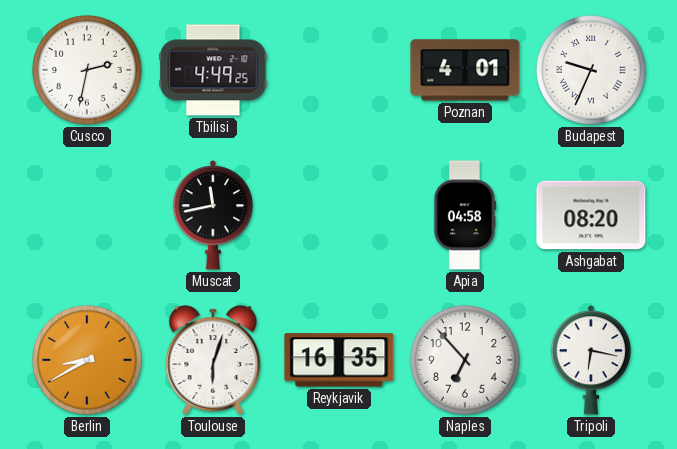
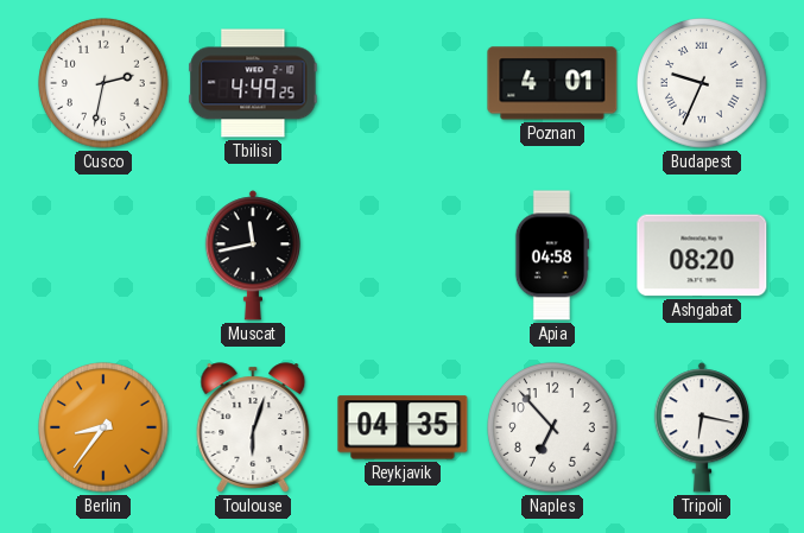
Berlin: 8:40 -> 8:36 (103, 427)
Reykjavik: 16:35 -> 04:35 (403, 427)
